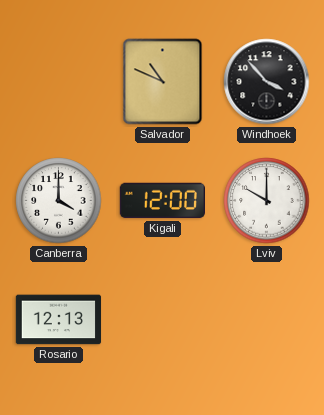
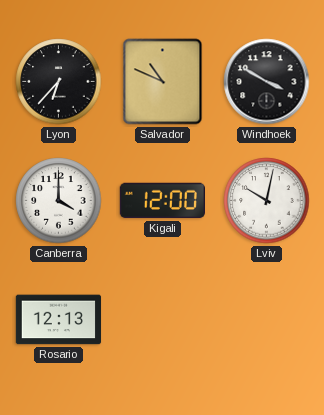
Lyon: none -> 6:37 (59, 82)
Windhoek: 3:53 -> 3:50 (267, 82)
Lviv: 10:00 -> 10:02 (267, 201)
